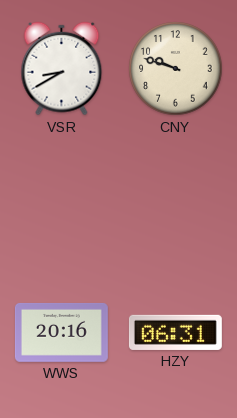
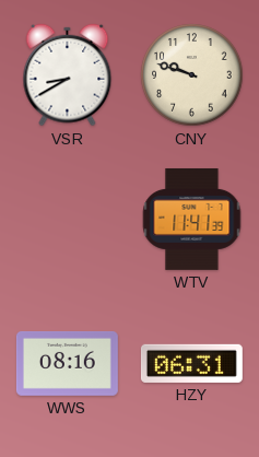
WTV: none -> 11:41 (192, 219)
WWS: 20:16 -> 08:16 (67, 363)
